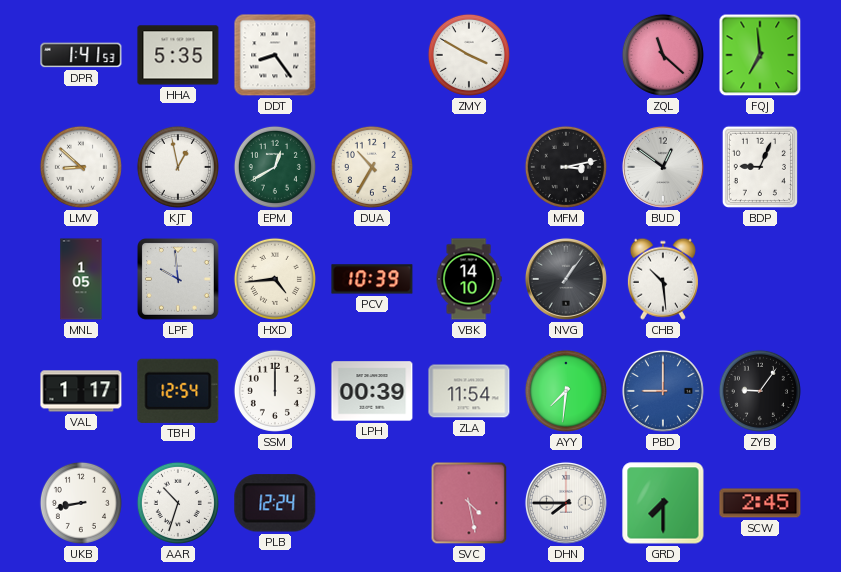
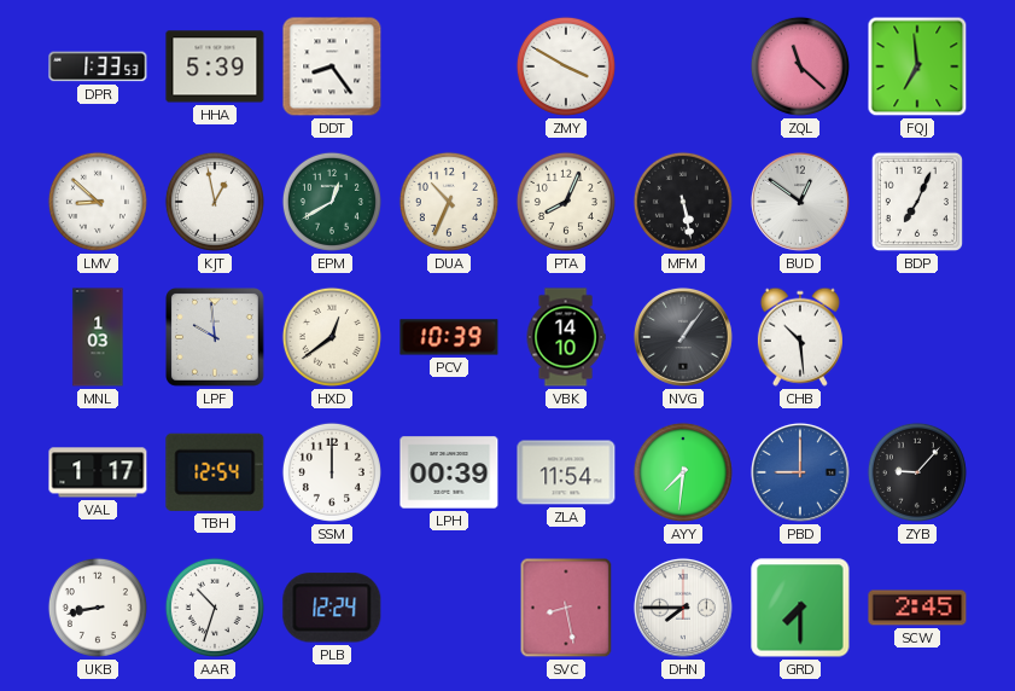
DPR: 1:41 -> 1:33 (98, 66)
HHA: 5:35 -> 5:39 (215, 66)
DUA: 10:35 -> 10:34 (449, 202)
PTA: none -> 8:04 (566, 202)
MFM: 3:13 -> 5:28 (683, 202)
BDP: 9:04 -> 7:04 (917, 202)
MNL: 1:05 -> 1:03 (98, 337)
HXD: 4:44 -> 12:39 (332, 337)
ZYB: 9:06 -> 9:07 (917, 472)
SVC: 4:28 -> 8:28 (566, 608)
